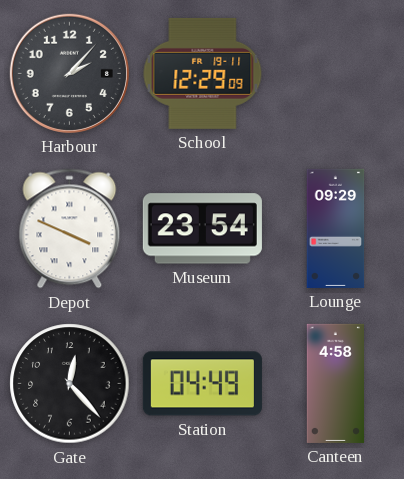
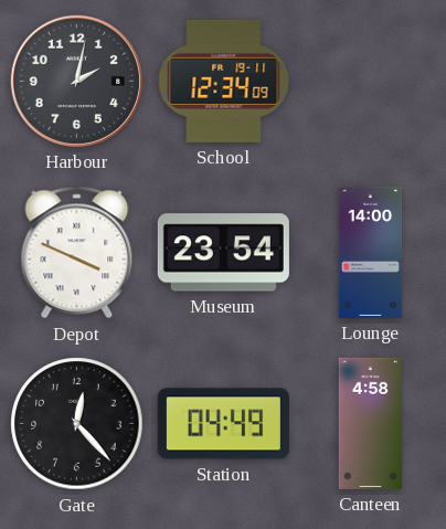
Harbour: 2:07 -> 2:02 (76, 81)
School: 12:29 -> 12:34 (224, 81)
Lounge: 09:29 -> 14:00 (371, 252)
